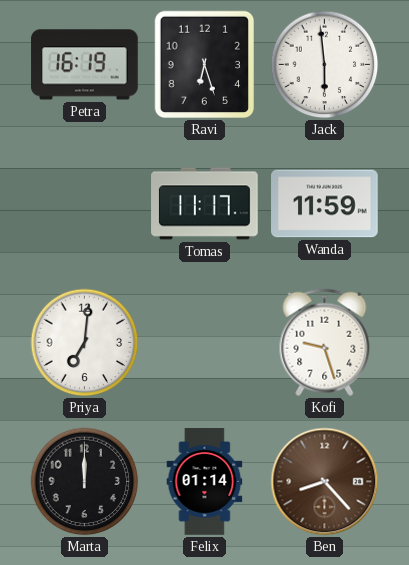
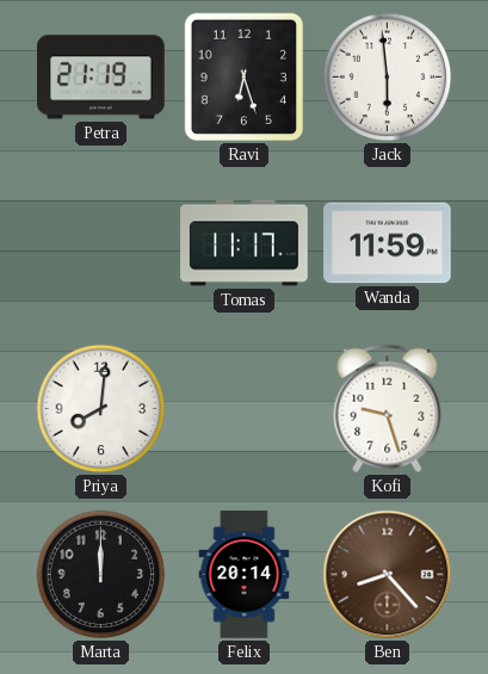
Petra: 16:19 -> 21:19 (101, 78)
Priya: 7:01 -> 8:01 (101, 409)
Felix: 01:14 -> 20:14 (245, 575)
